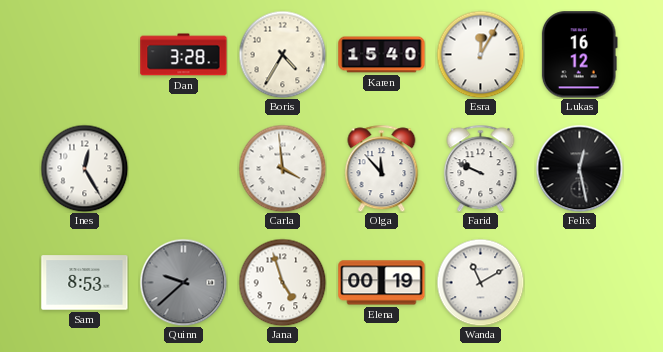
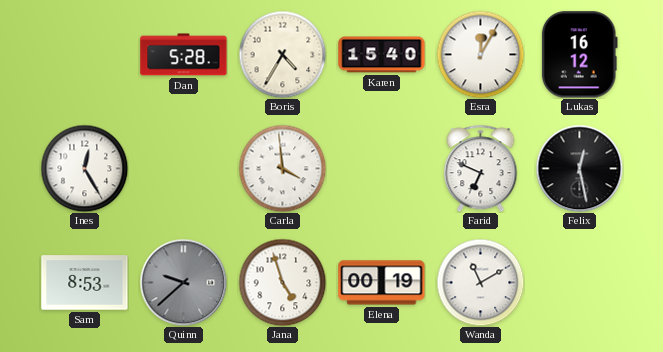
Dan: 3:28 -> 5:28 (184, 55)
Olga: 11:53 -> none (382, 168)
Farid: 9:49 -> 6:49 (481, 168)
